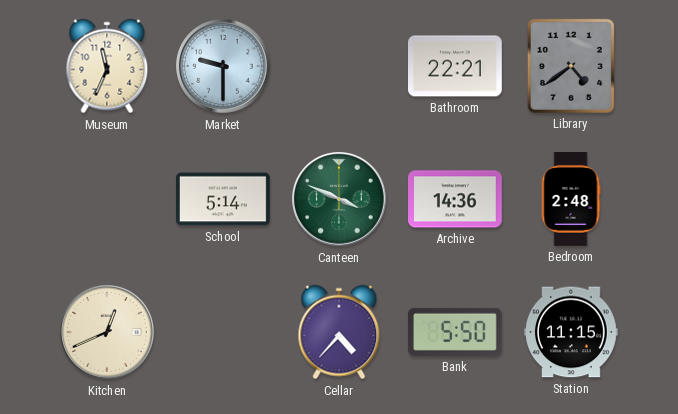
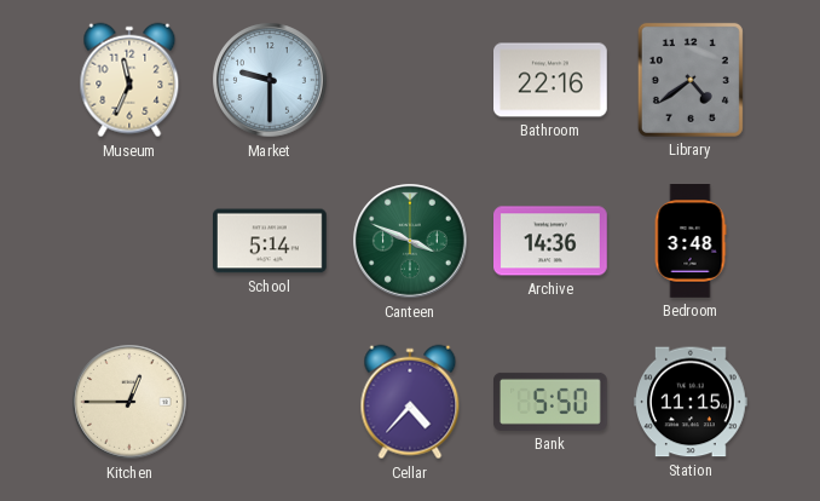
Bathroom: 22:21 -> 22:16 (552, 80)
Bedroom: 2:48 -> 3:48 (691, 242)
Kitchen: 12:41 -> 12:45 (129, 402)
